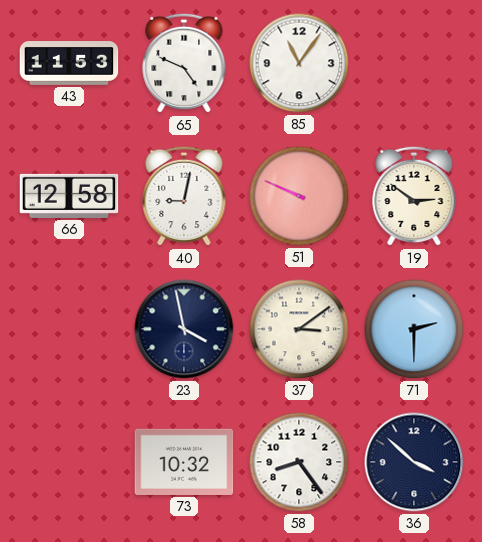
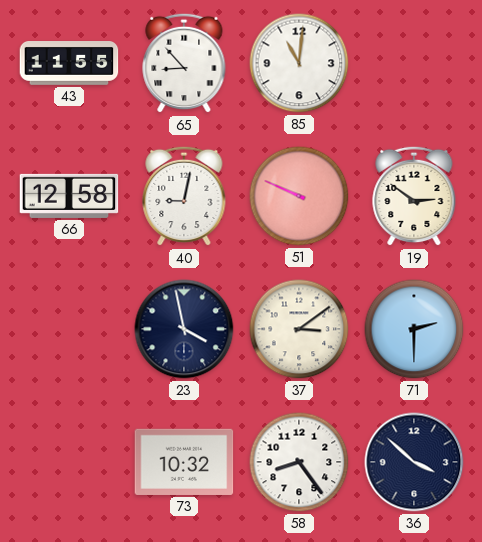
43: 11:53 -> 11:55 (69, 64)
65: 4:49 -> 8:53 (184, 63)
85: 11:06 -> 11:01 (299, 63)
